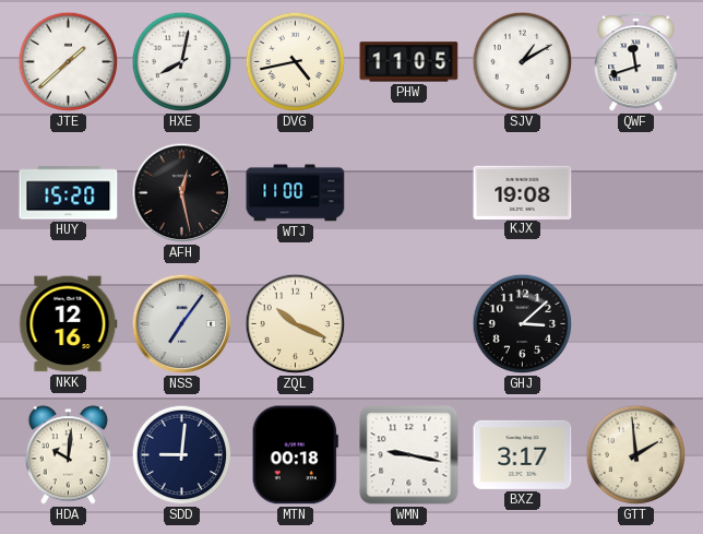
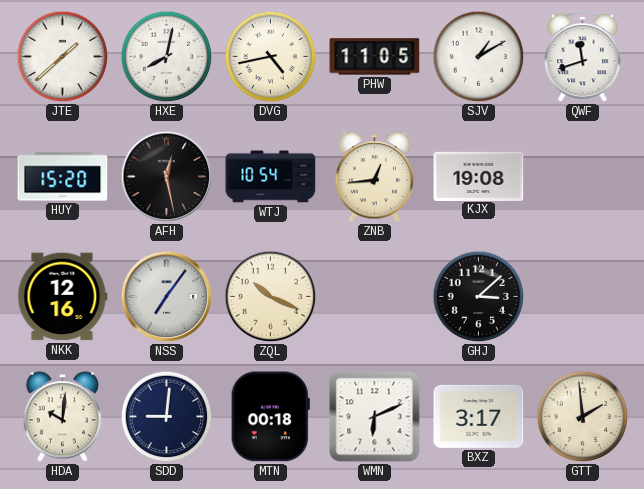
WTJ: 11:00 -> 10:54 (271, 177)
ZNB: none -> 12:44 (375, 177)
WMN: 9:17 -> 6:11 (375, 417)
